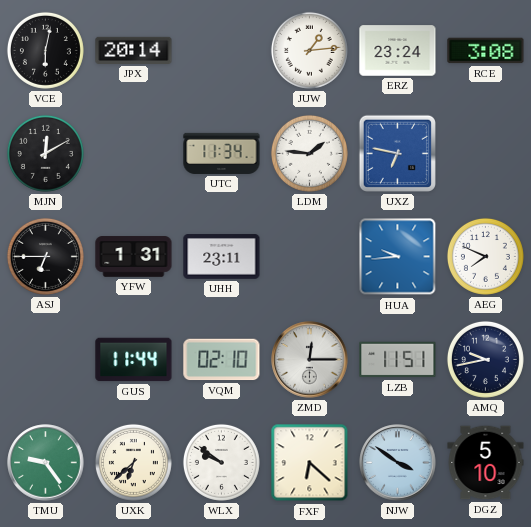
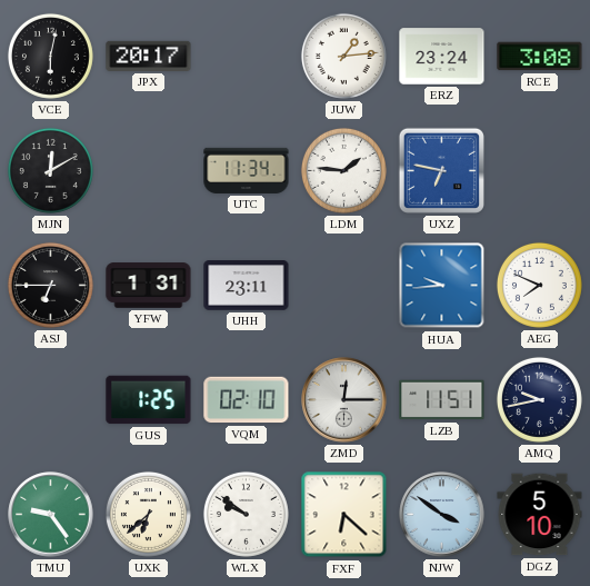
JPX: 20:14 -> 20:17 (149, 56)
GUS: 11:44 -> 1:25 (149, 400)
